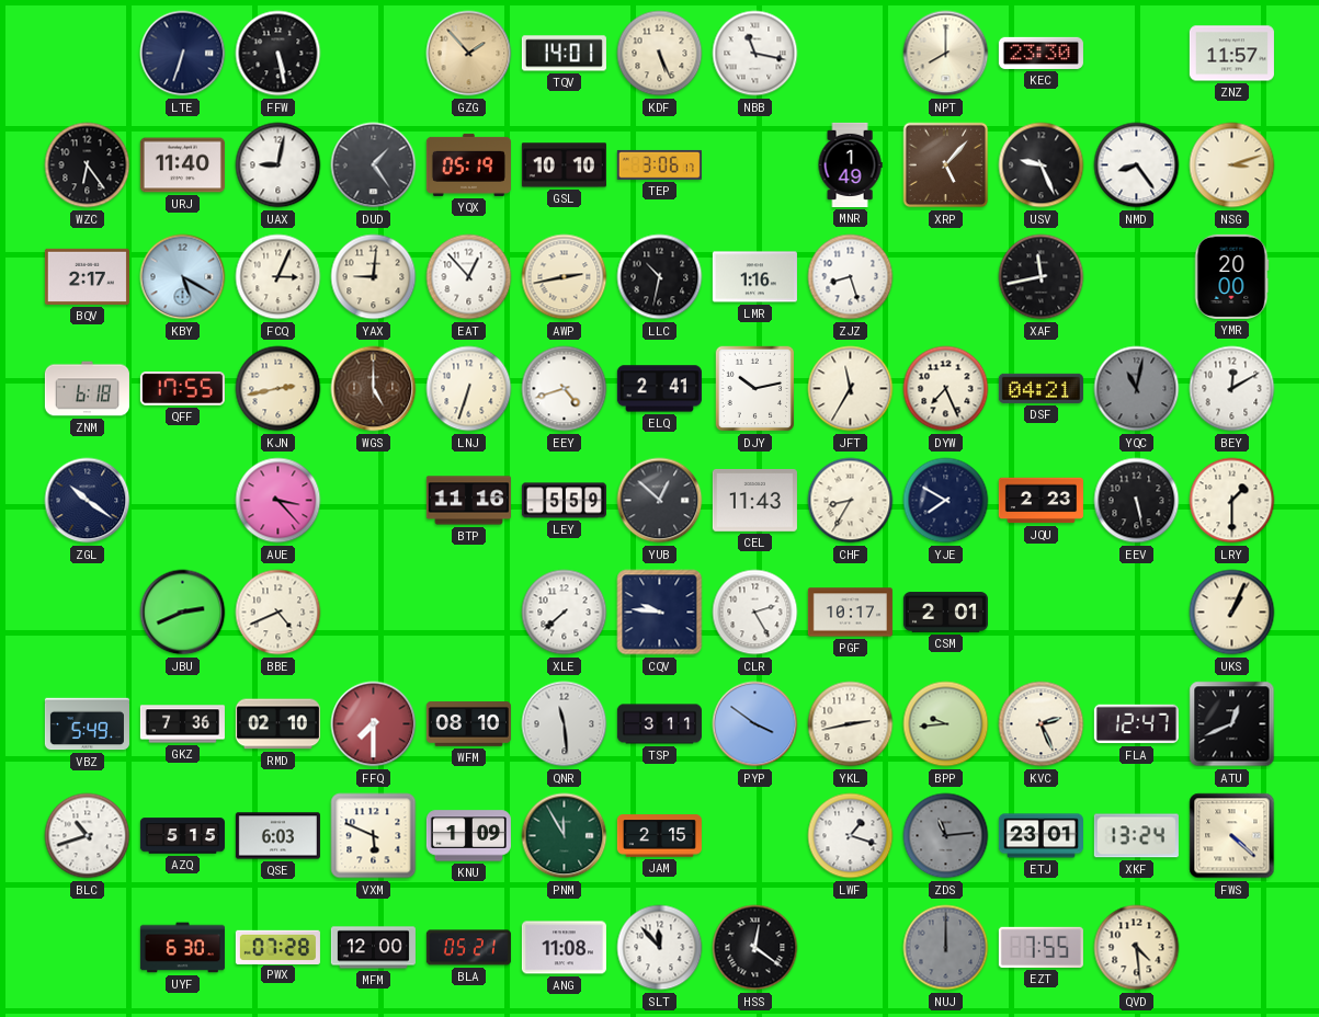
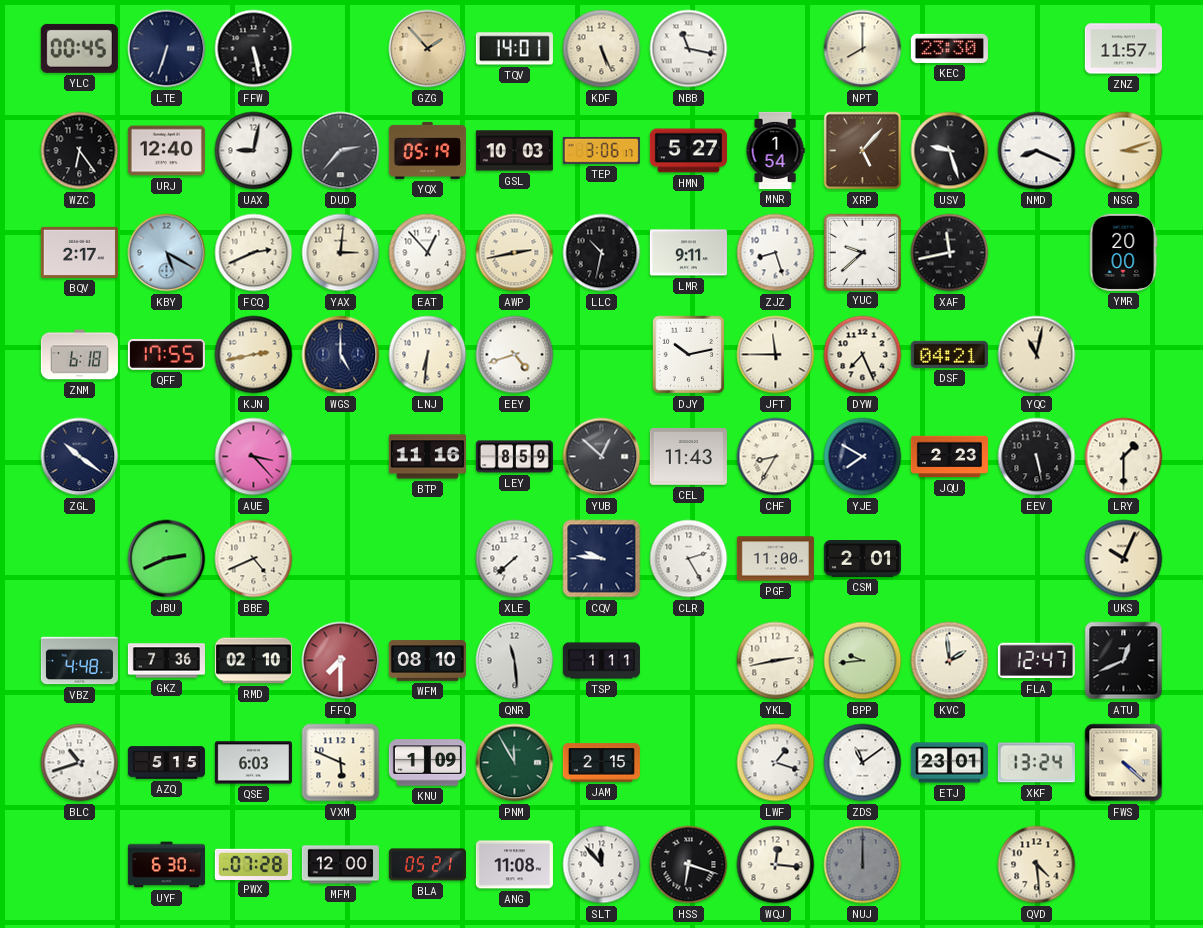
YLC: none -> 00:45 (79, 48)
URJ: 11:40 -> 12:40 (166, 151)
DUD: 1:24 -> 2:37 (341, 151)
GSL: 10:10 -> 10:03 (514, 151)
HMN: none -> 5:27 (688, 151)
MNR: 1:49 -> 1:54 (775, 150)
USV: 9:26 -> 9:27 (950, 151)
NMD: 8:24 -> 8:19 (1037, 151)
FCQ: 3:04 -> 2:41 (254, 253)
YAX: 9:01 -> 3:01 (341, 253)
LMR: 1:16 -> 9:11 (688, 253)
YUC: none -> 9:38 (862, 252)
WGS dial: brown -> navy (341, 355)
LNJ: 6:33 -> 6:31 (428, 355)
ELQ: 2:41 -> none (659, 389)
JFT: 11:35 -> 11:45 (776, 355)
YQC dial: grey -> cream (1037, 355)
BEY: 12:10 -> none (1232, 389)
LEY: 5:59 -> 8:59 (514, 457)
PGF: 10:17 -> 11:00 (775, 559)
UKS: 1:04 -> 10:04 (1124, 559)
VBZ: 5:49 -> 4:48 (79, 661)
TSP: 3:11 -> 1:11 (601, 661)
PYP: 3:51 -> none (755, 724)
KVC: 2:26 -> 1:59 (950, 661)
ZDS: 11:14 -> 11:09 (863, 763)
ZDS dial: grey -> white (863, 763)
HSS: 12:21 -> 6:18 (689, 865)
WQJ: none -> 12:16 (776, 865)
EZT: 7:55 -> none (1041, 947)
